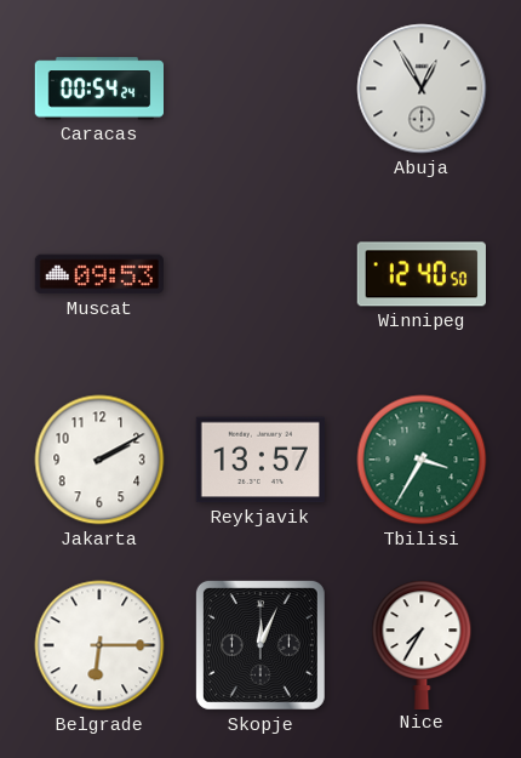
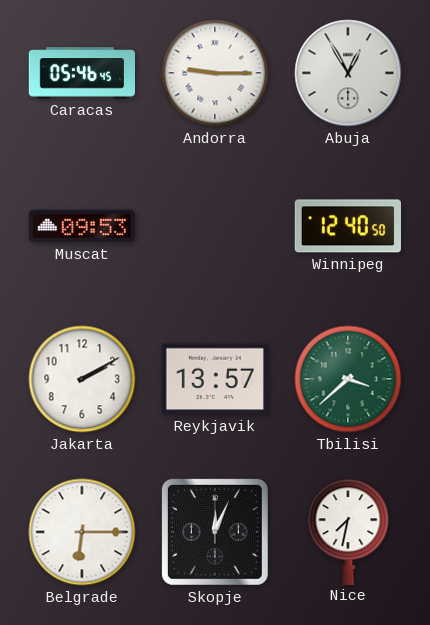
Caracas: 00:54 -> 05:46 (81, 73)
Andorra: none -> 9:15 (215, 73)
Tbilisi: 3:35 -> 3:38 (348, 379)
Nice: 7:35 -> 7:32 (348, 531)
